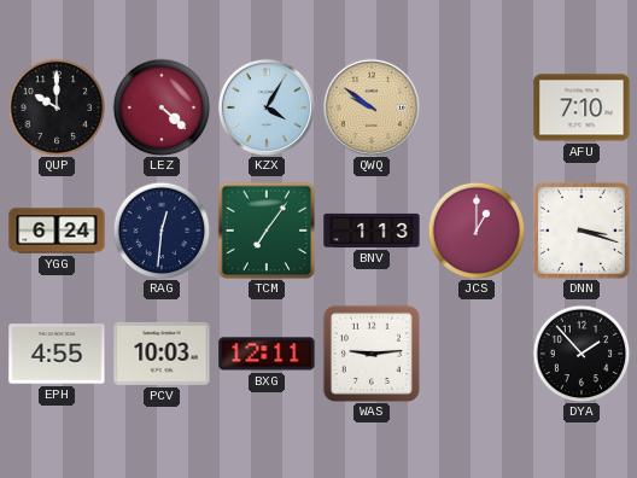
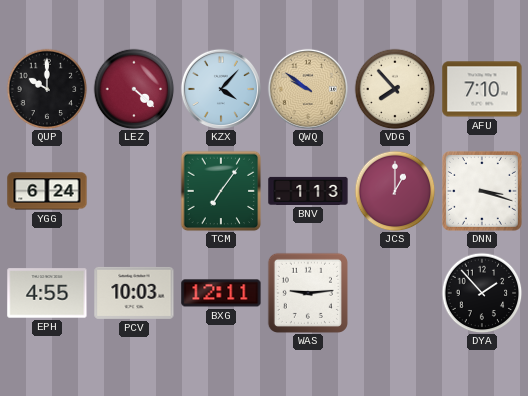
KZX: 4:05 -> 4:07 (221, 89)
VDG: none -> 7:53 (395, 89)
RAG: 12:31 -> none (162, 231)
